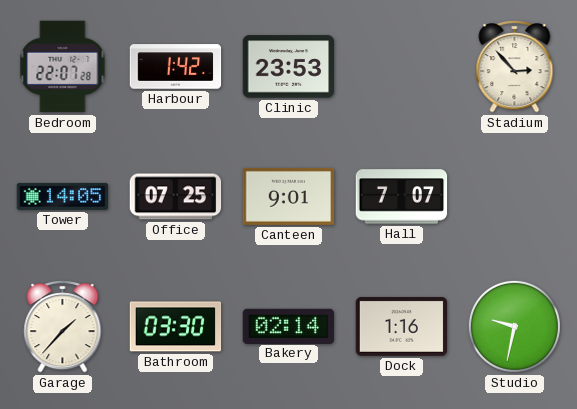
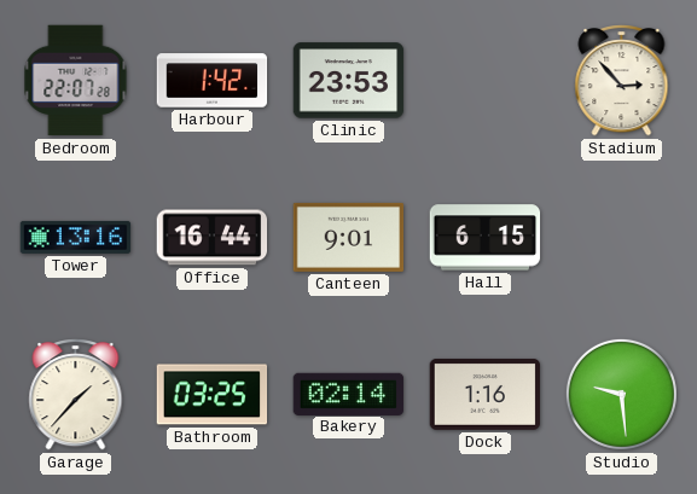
Tower: 14:05 -> 13:16 (76, 237)
Office: 07:25 -> 16:44 (213, 238)
Hall: 7:07 -> 6:15 (486, 238)
Bathroom: 03:30 -> 03:25 (213, 395)
Studio: 9:32 -> 9:29 (621, 394)
